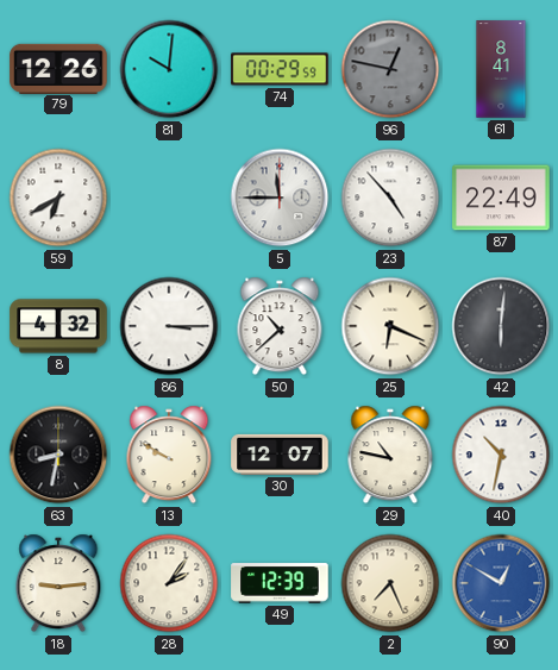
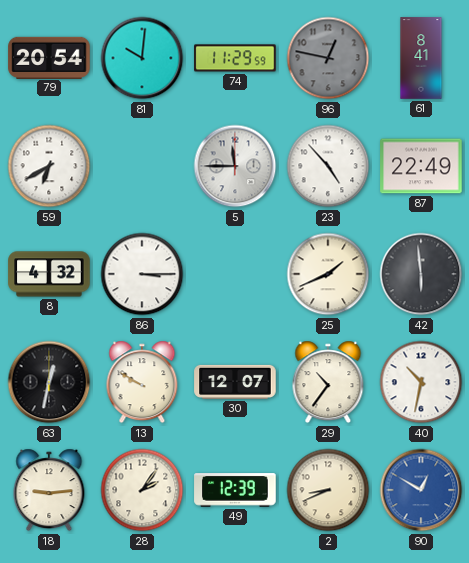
79: 12:26 -> 20:54 (49, 57)
74: 00:29 -> 11:29 (235, 58)
50: 10:38 -> none (280, 326)
25: 6:19 -> 1:41 (328, 274)
42: 6:01 -> 5:59 (421, 274)
63: 8:32 -> 12:32 (49, 382)
29: 10:47 -> 10:36 (328, 382)
2: 7:26 -> 8:41 (328, 490)
